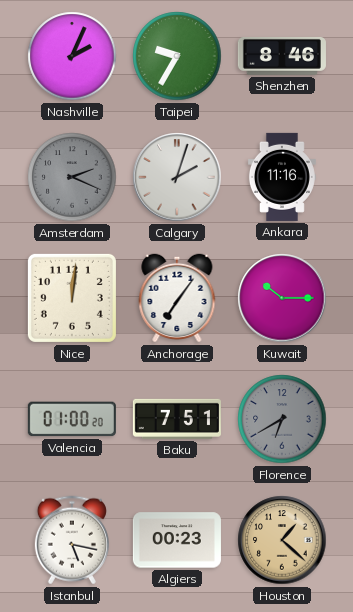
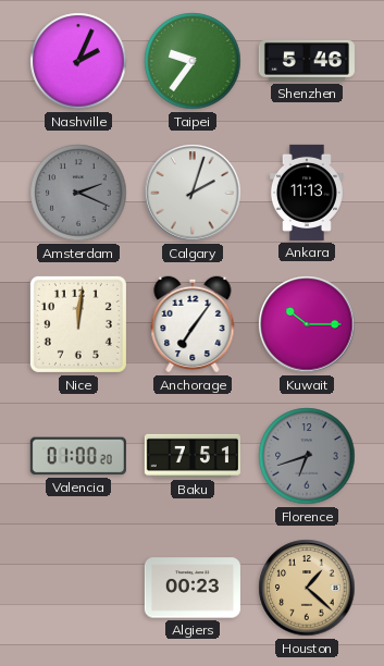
Taipei: 9:35 -> 9:36 (193, 61)
Shenzhen: 8:46 -> 5:46 (307, 61)
Ankara: 11:16 -> 11:13 (307, 193)
Florence: 6:40 -> 6:42 (307, 456)
Istanbul: 5:17 -> none (72, 540)
